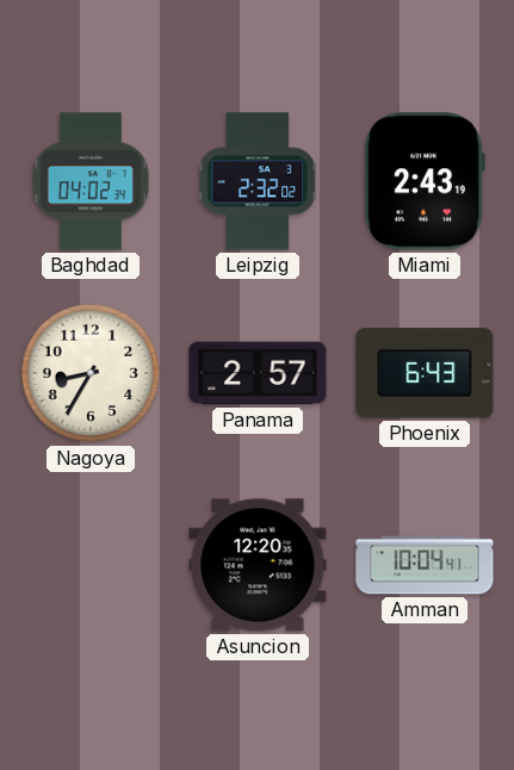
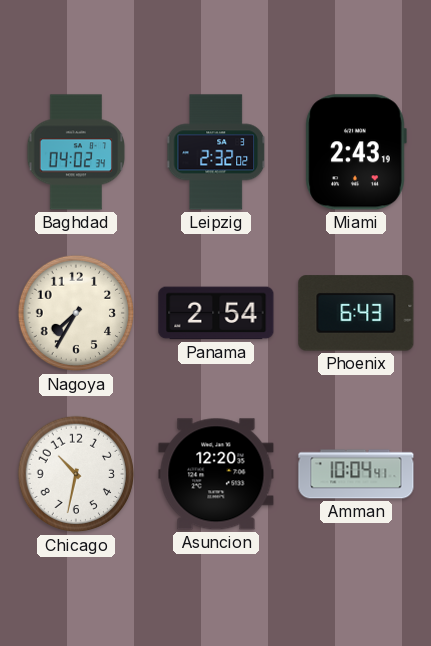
Nagoya: 8:35 -> 7:35 (76, 313)
Panama: 2:57 -> 2:54 (216, 313)
Chicago: none -> 10:32 (76, 474)
